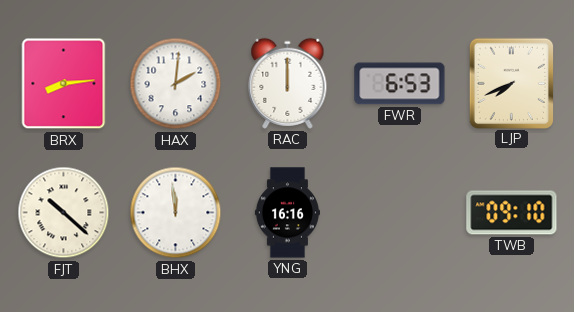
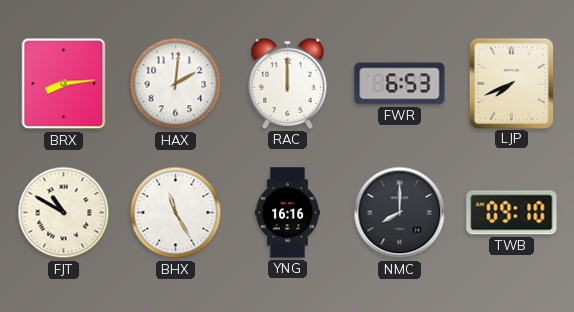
FJT: 10:22 -> 10:50 (64, 213)
BHX: 11:59 -> 11:25 (176, 213)
NMC: none -> 8:00 (400, 213)
